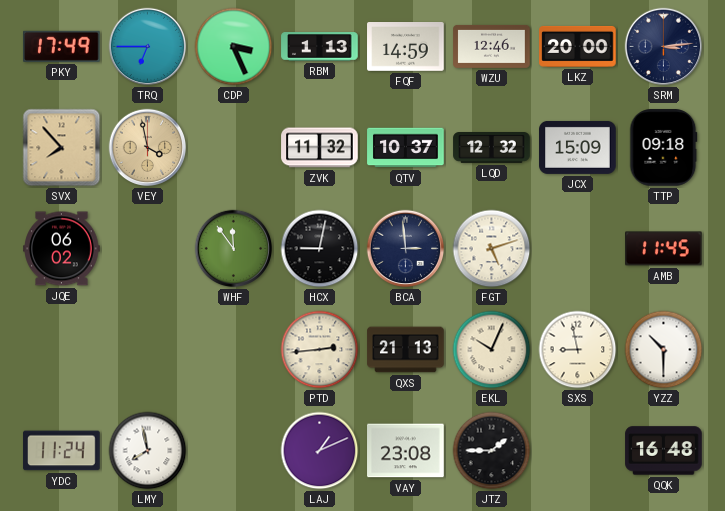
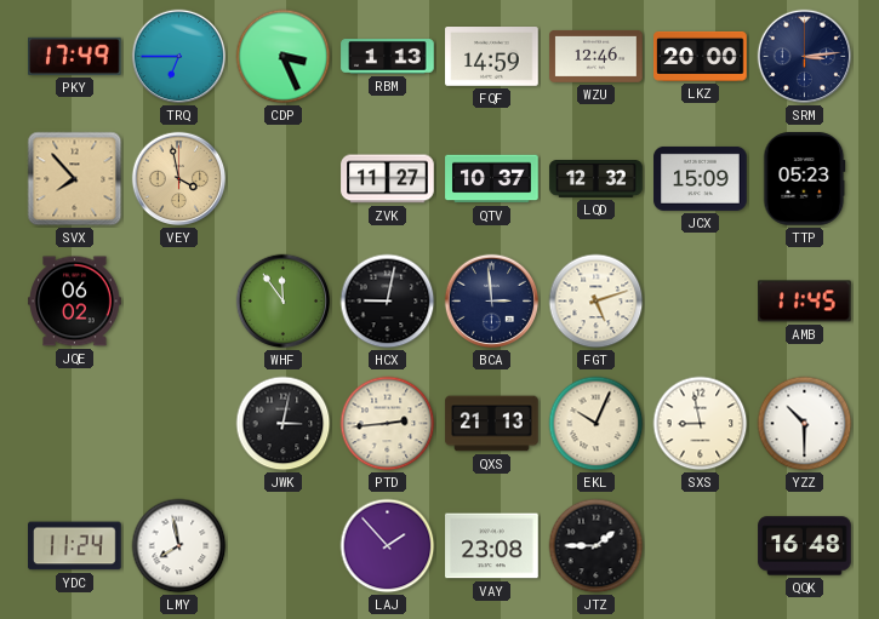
ZVK: 11:32 -> 11:27 (388, 179)
TTP: 09:18 -> 05:23 (805, 179)
JWK: none -> 3:02 (284, 424)
LAJ: 1:11 -> 1:53 (388, 546)
